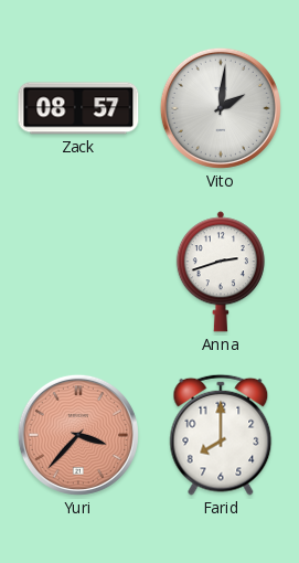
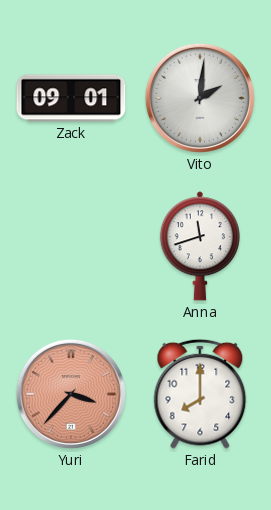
Zack: 08:57 -> 09:01 (71, 98)
Anna: 2:42 -> 11:42 (200, 246)
